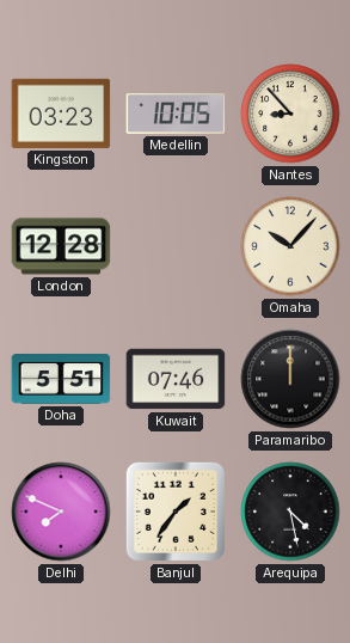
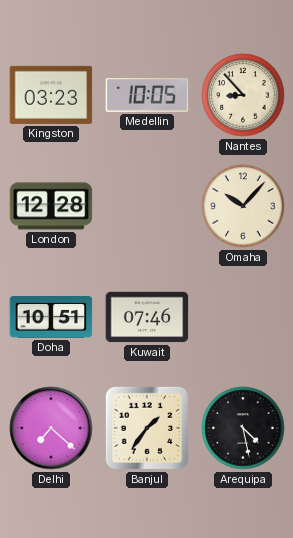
Doha: 5:51 -> 10:51 (51, 318)
Paramaribo: 12:00 -> none (290, 379)
Delhi: 7:49 -> 7:22 (51, 428)
